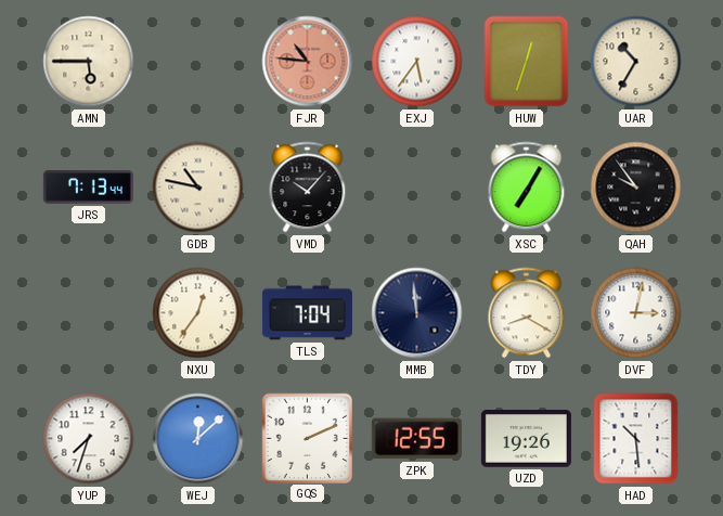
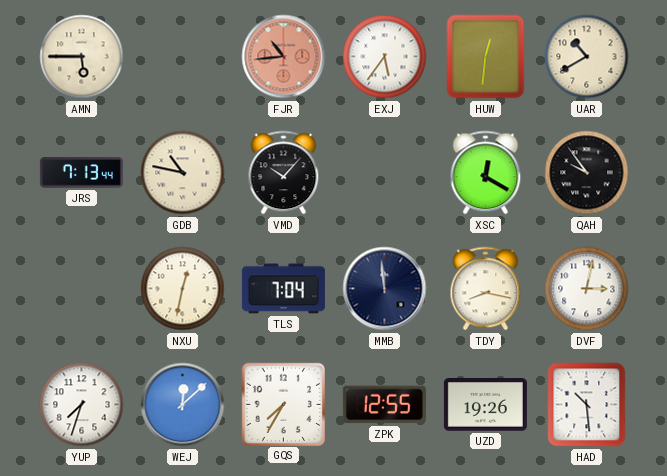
FJR: 10:46 -> 10:44 (284, 57)
HUW: 12:33 -> 12:31 (486, 57)
UAR: 10:35 -> 10:40 (587, 57)
XSC: 7:05 -> 12:20 (486, 173)
NXU: 12:36 -> 12:32 (183, 289)
TDY: 8:20 -> 8:17 (486, 289)
GQS: 2:11 -> 7:35 (283, 404)
